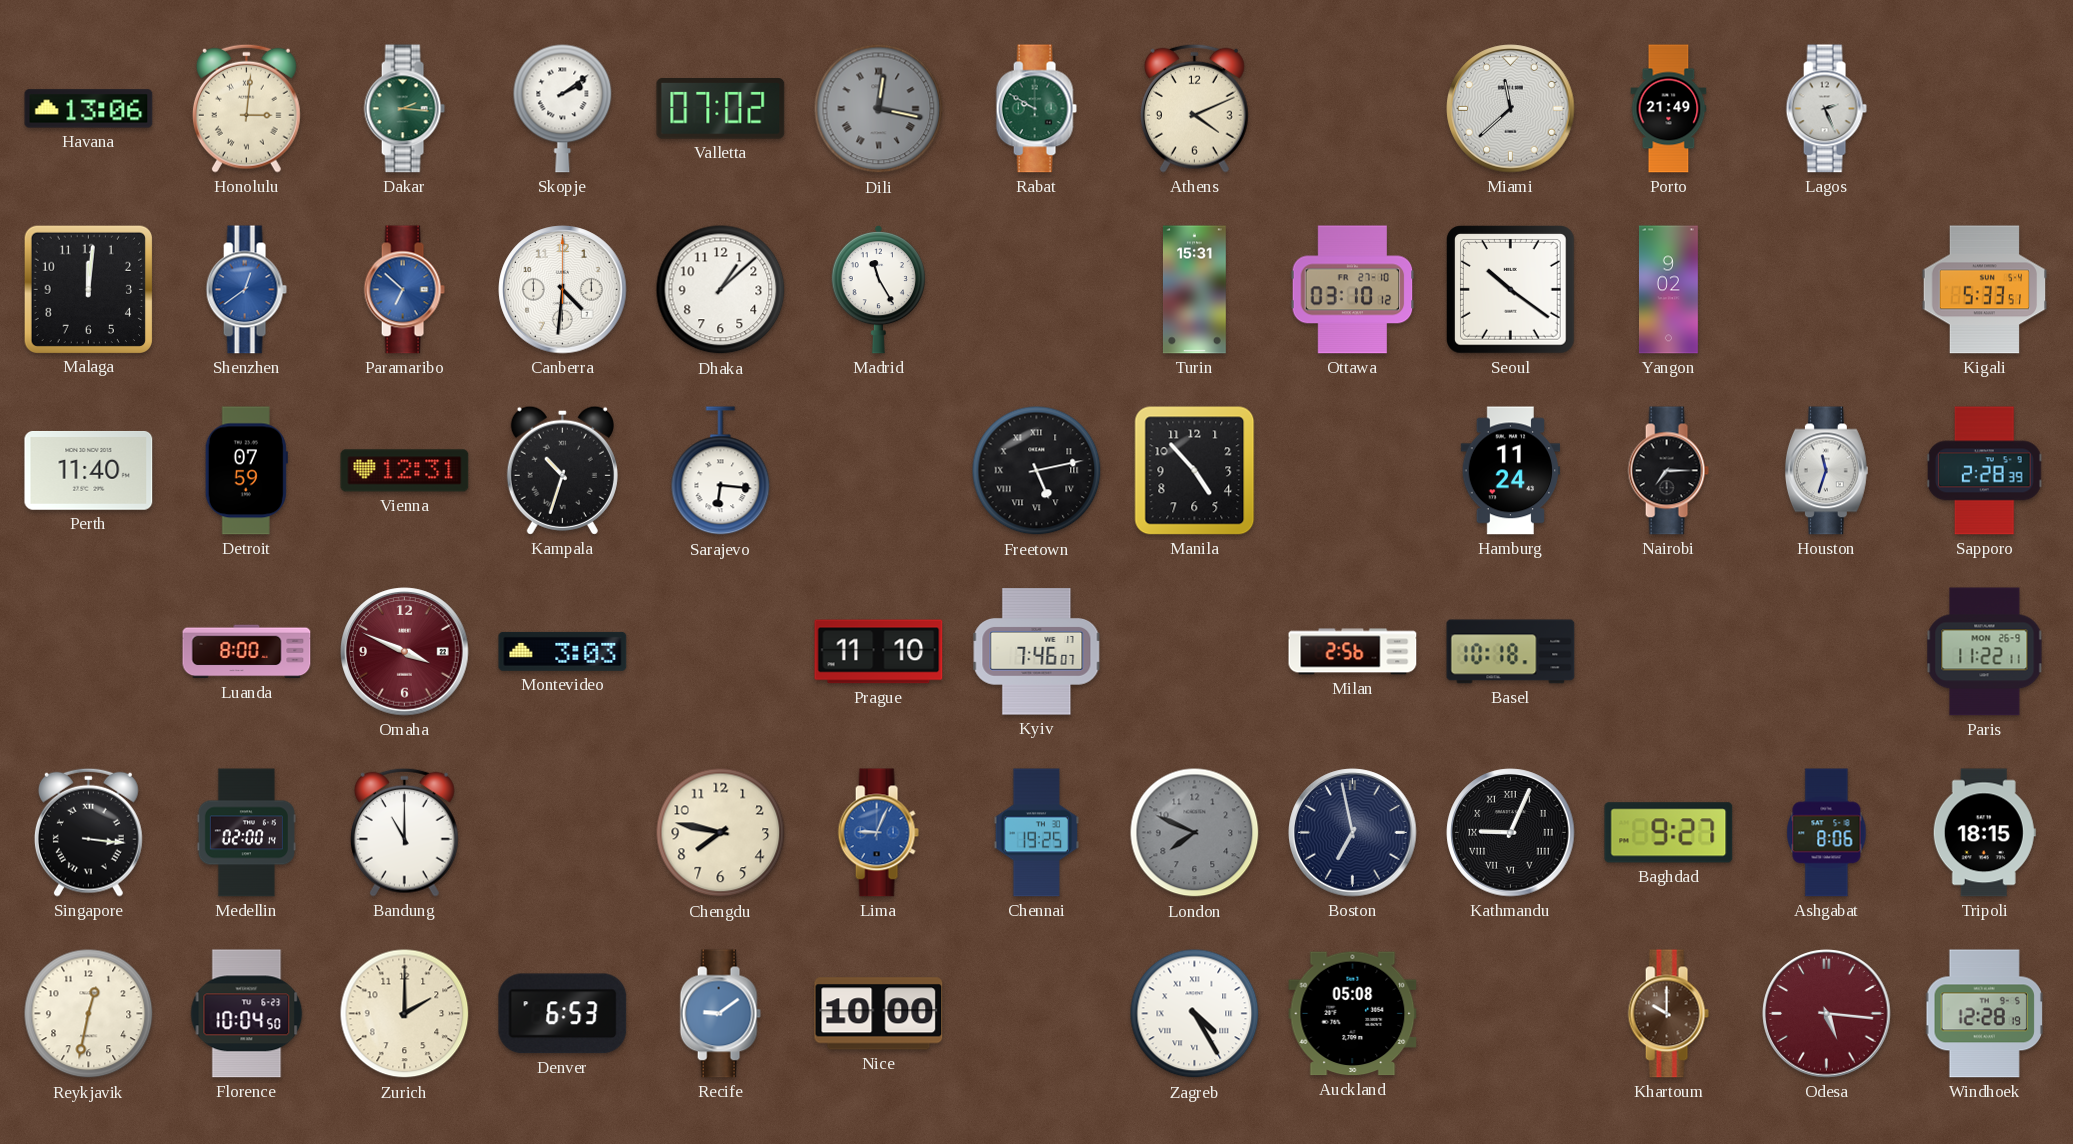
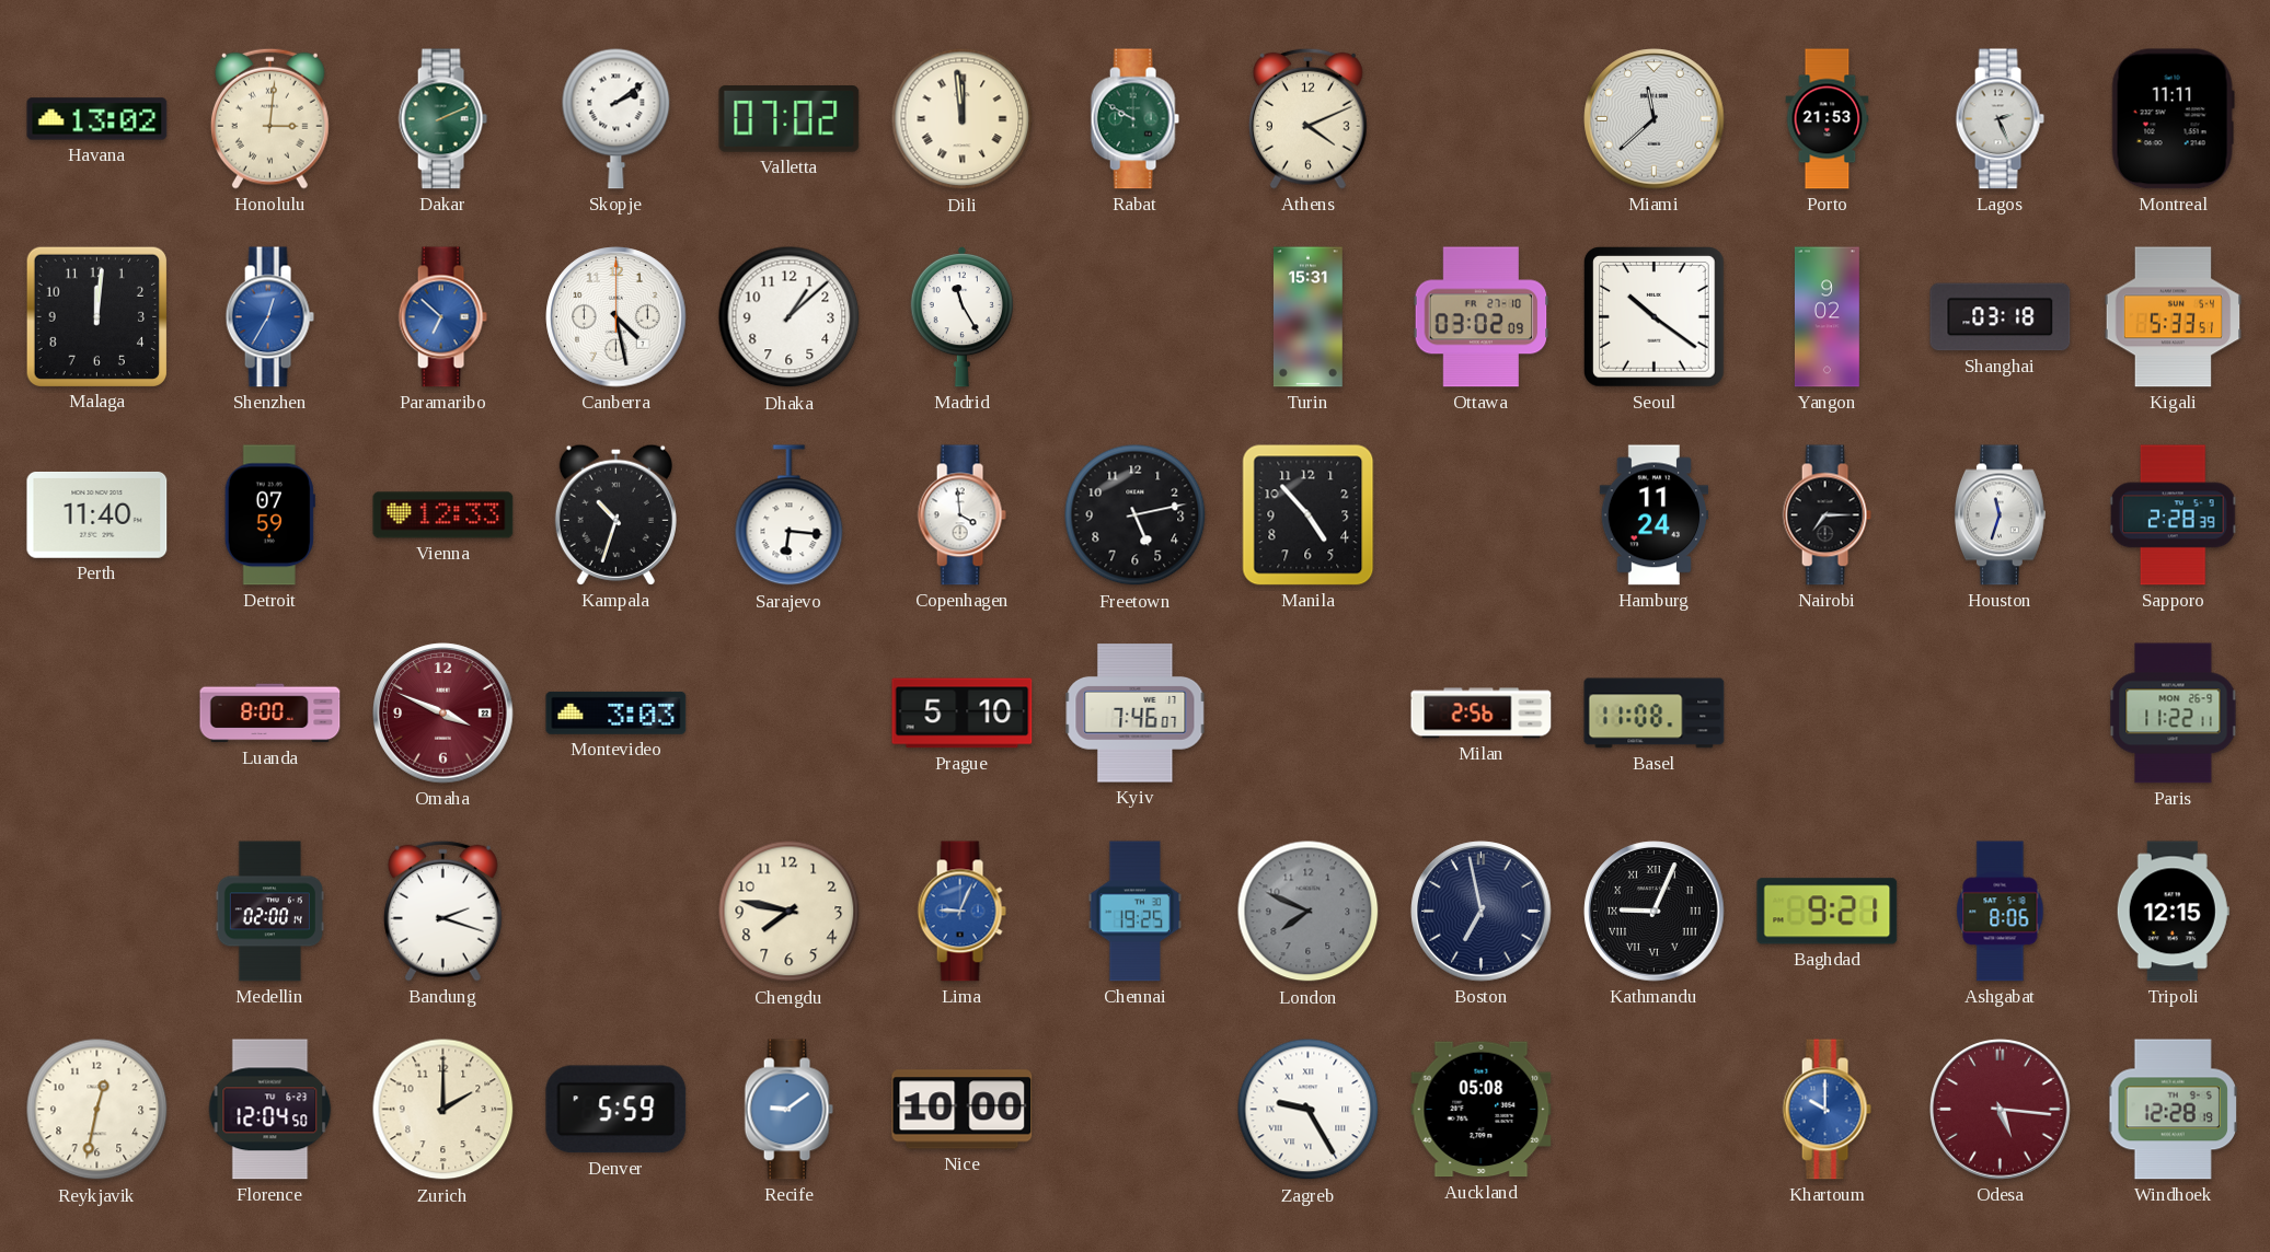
Havana: 13:06 -> 13:02 (97, 119)
Dakar: 2:16 -> 2:11 (442, 119)
Dili: 12:17 -> 11:59 (963, 119)
Dili dial: grey -> cream (963, 119)
Porto: 21:49 -> 21:53 (1828, 119)
Montreal: none -> 11:11 (2173, 119)
Shenzhen: 12:39 -> 12:35 (269, 317)
Canberra: 4:31 -> 4:28 (617, 317)
Ottawa: 03:10 -> 03:02 (1482, 317)
Shanghai: none -> 03:18 (2001, 317)
Vienna: 12:31 -> 12:33 (443, 515)
Copenhagen: none -> 3:59 (961, 515)
Freetown numerals: Roman -> Arabic (1136, 515)
Prague: 11:10 -> 5:10 (963, 714)
Basel: 10:18 -> 11:08 (1655, 714)
Singapore: 3:16 -> none (88, 832)
Bandung: 11:00 -> 2:18 (442, 911)
Baghdad: 9:27 -> 9:21 (1828, 912)
Tripoli: 18:15 -> 12:15 (2173, 912)
Florence: 10:04 -> 12:04 (270, 1110)
Denver: 6:53 -> 5:59 (617, 1110)
Zagreb: 4:25 -> 9:25 (1309, 1110)
Khartoum dial: brown -> blue (1827, 1110)
